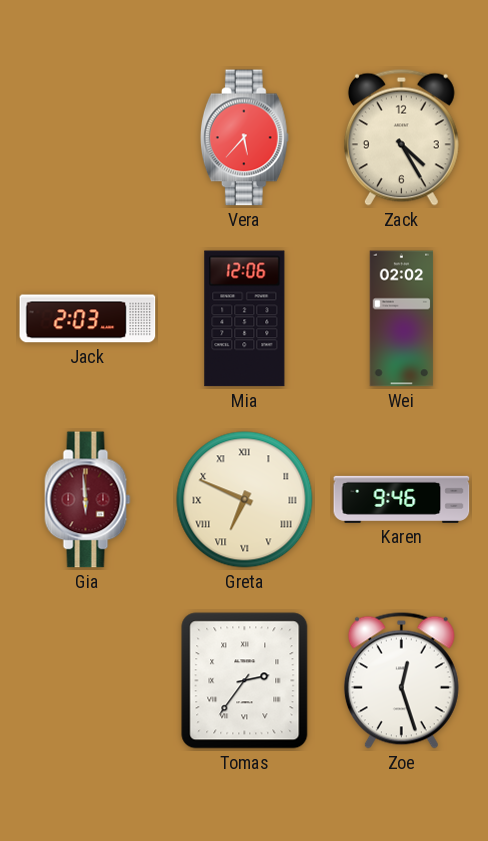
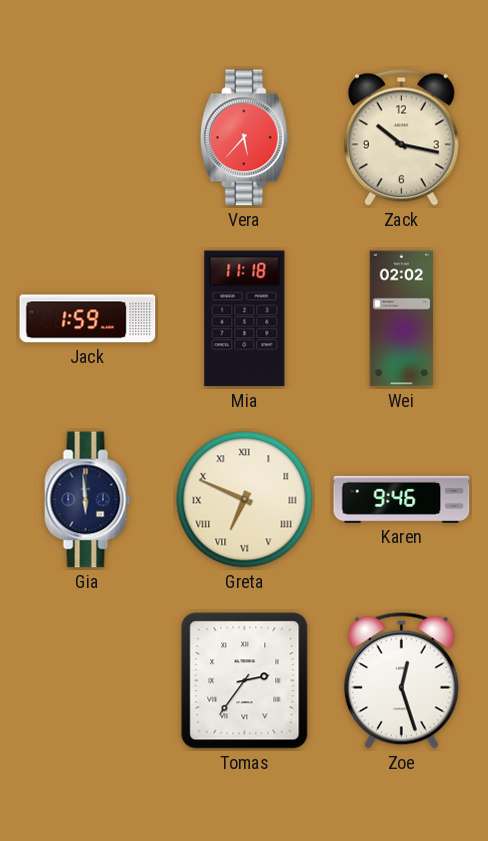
Zack: 4:25 -> 10:17 (401, 137)
Jack: 2:03 -> 1:59 (88, 319)
Mia: 12:06 -> 11:18 (245, 319)
Gia dial: burgundy -> navy (88, 500)
